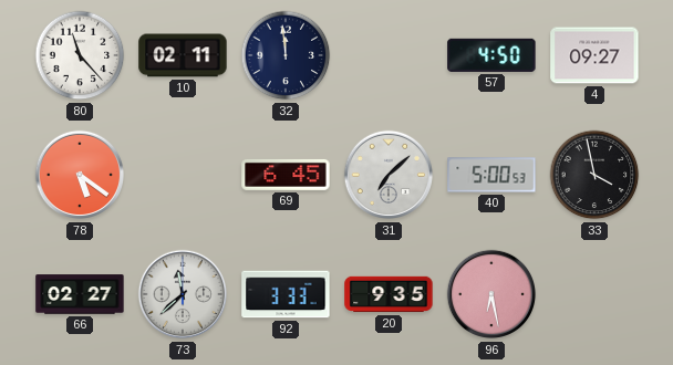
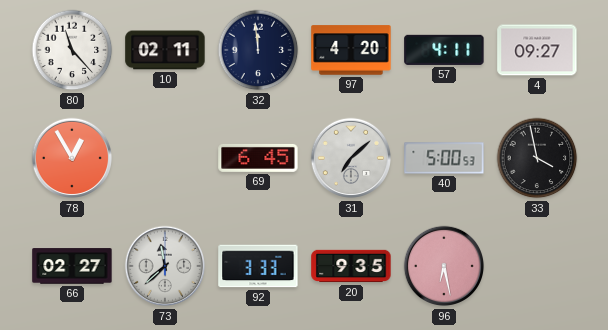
97: none -> 4:20 (351, 50)
57: 4:50 -> 4:11 (444, 50)
78: 5:21 -> 12:55 (72, 158)
